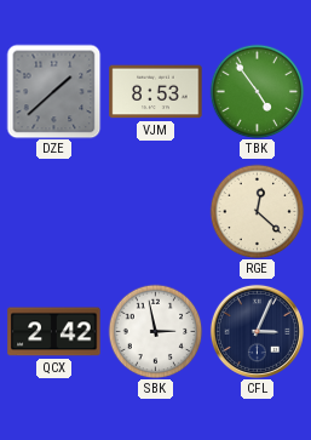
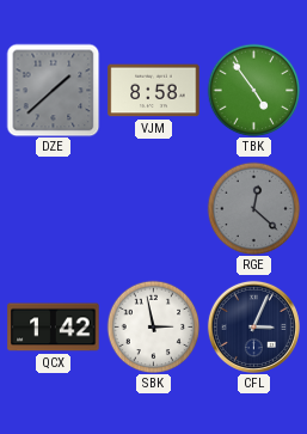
VJM: 8:53 -> 8:58 (154, 91)
RGE dial: cream -> grey (253, 208)
QCX: 2:42 -> 1:42 (54, 328)
